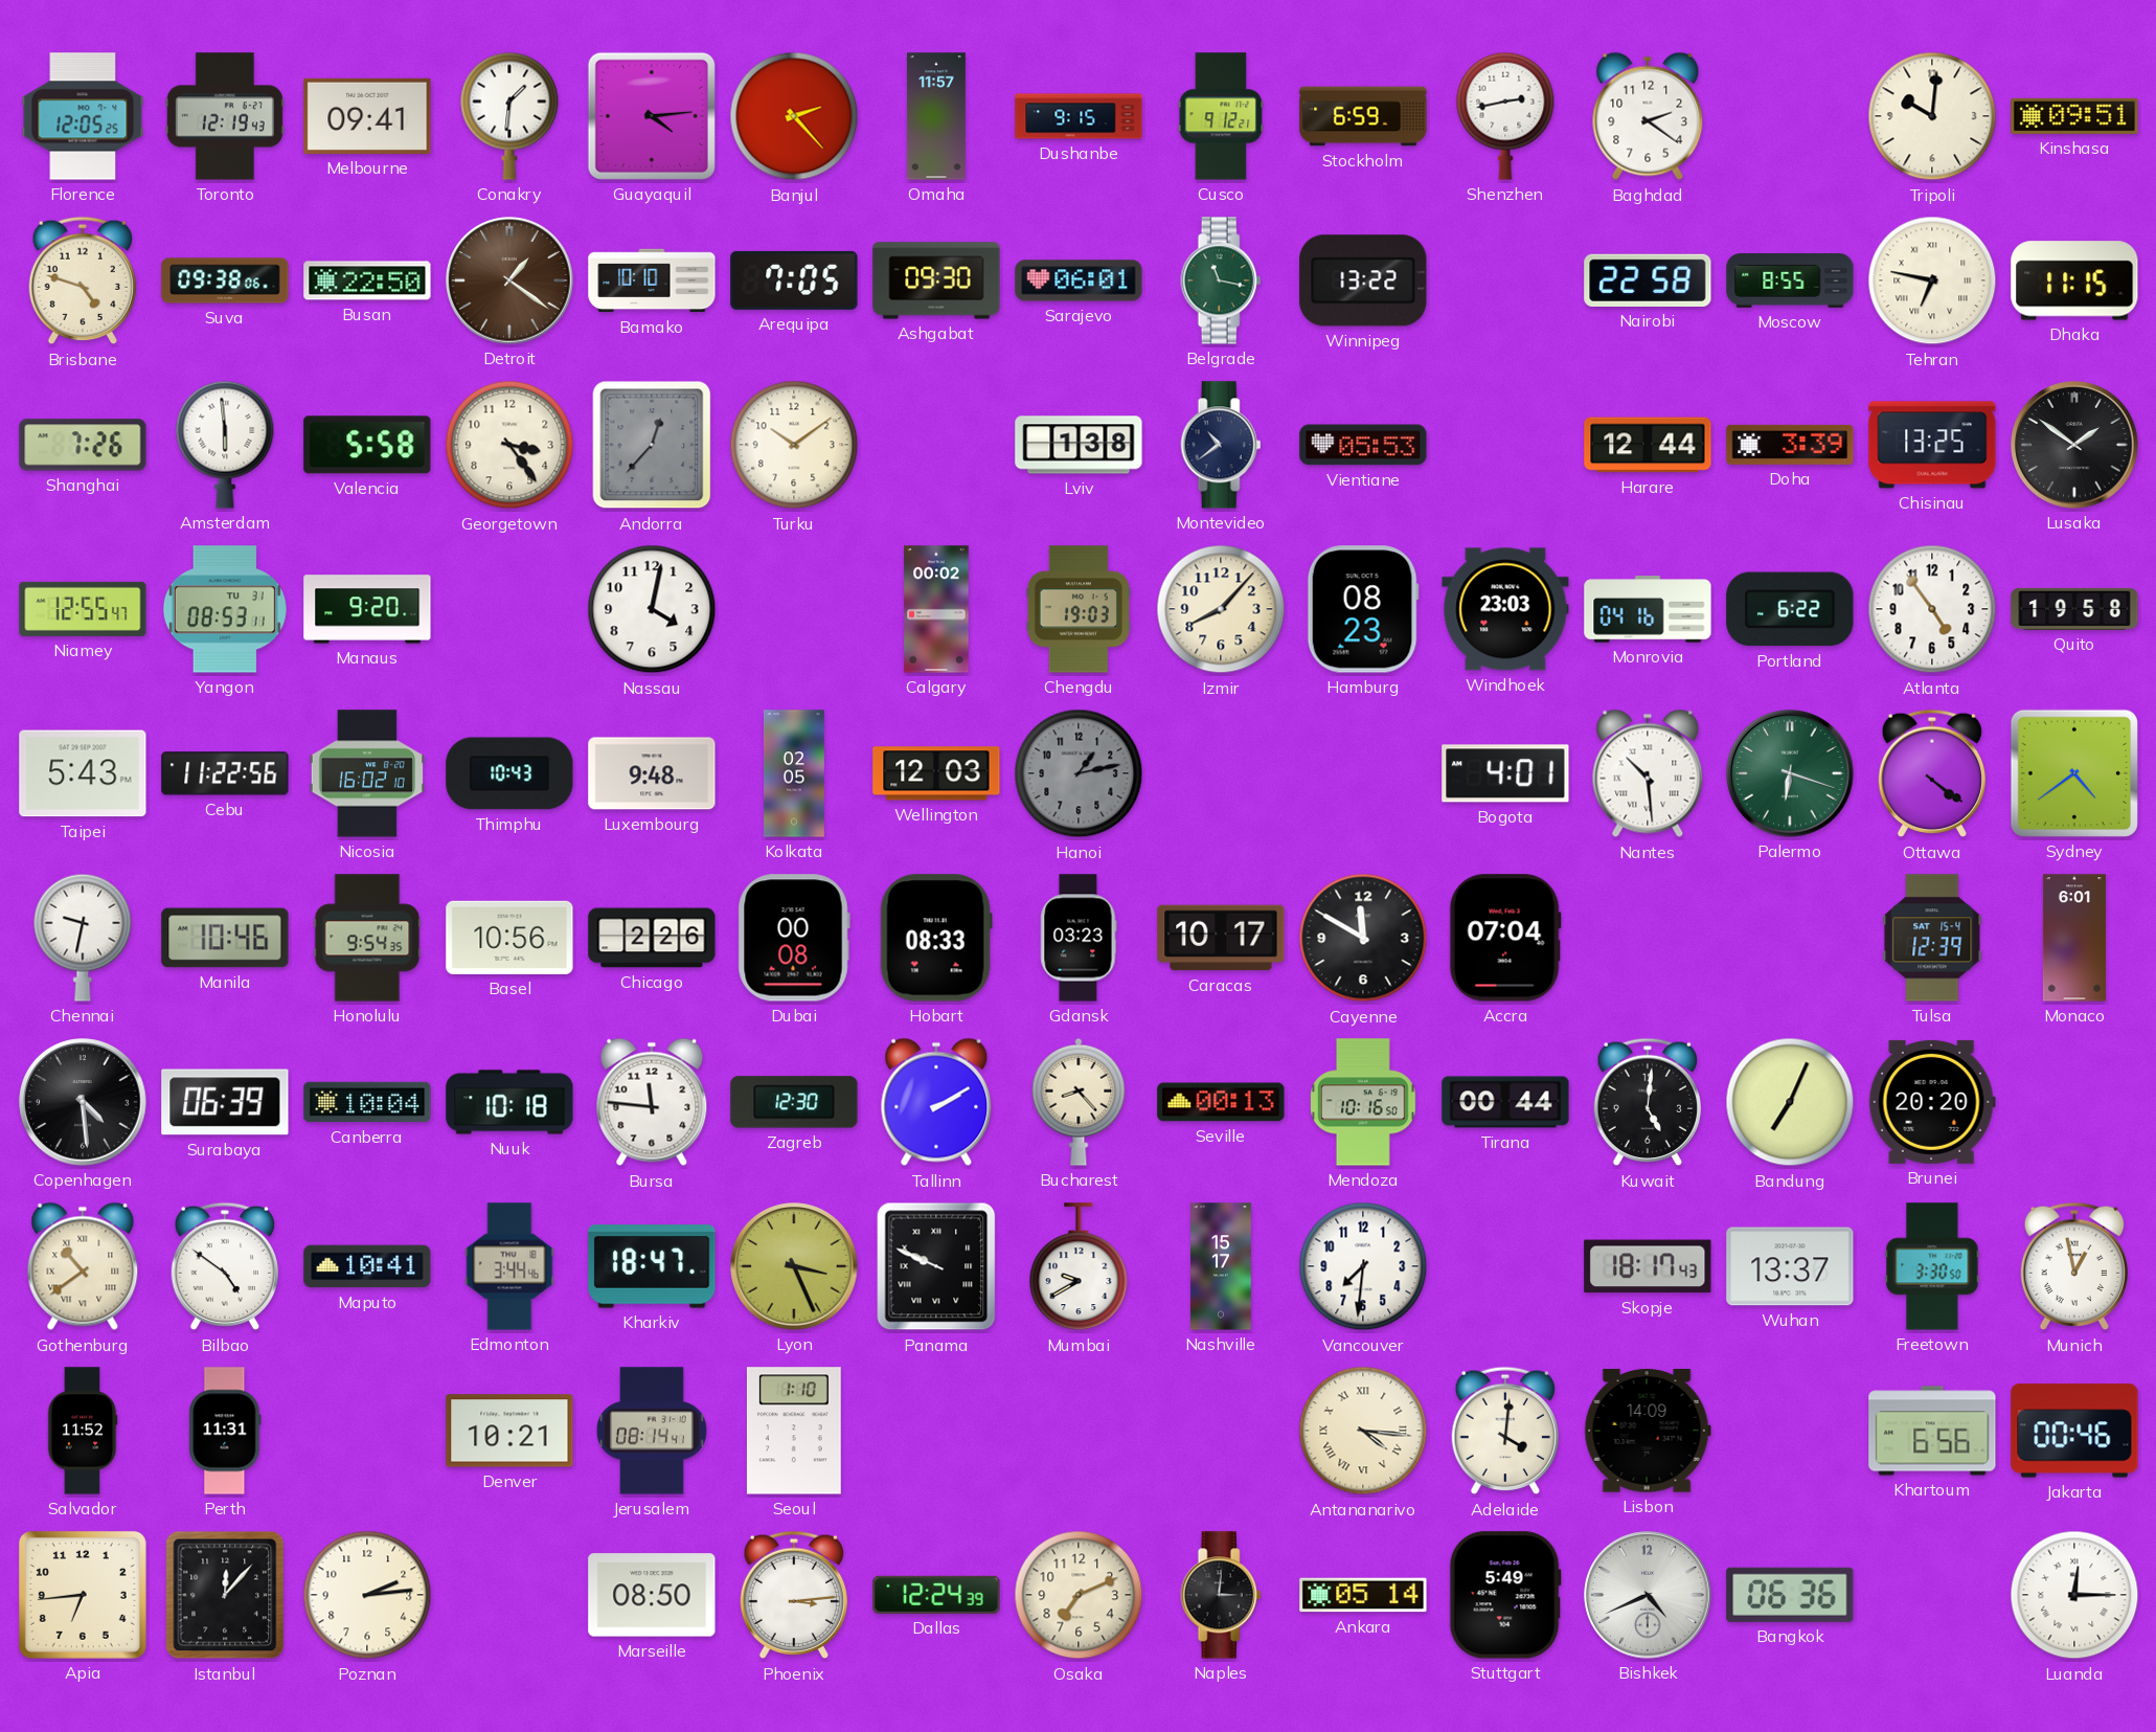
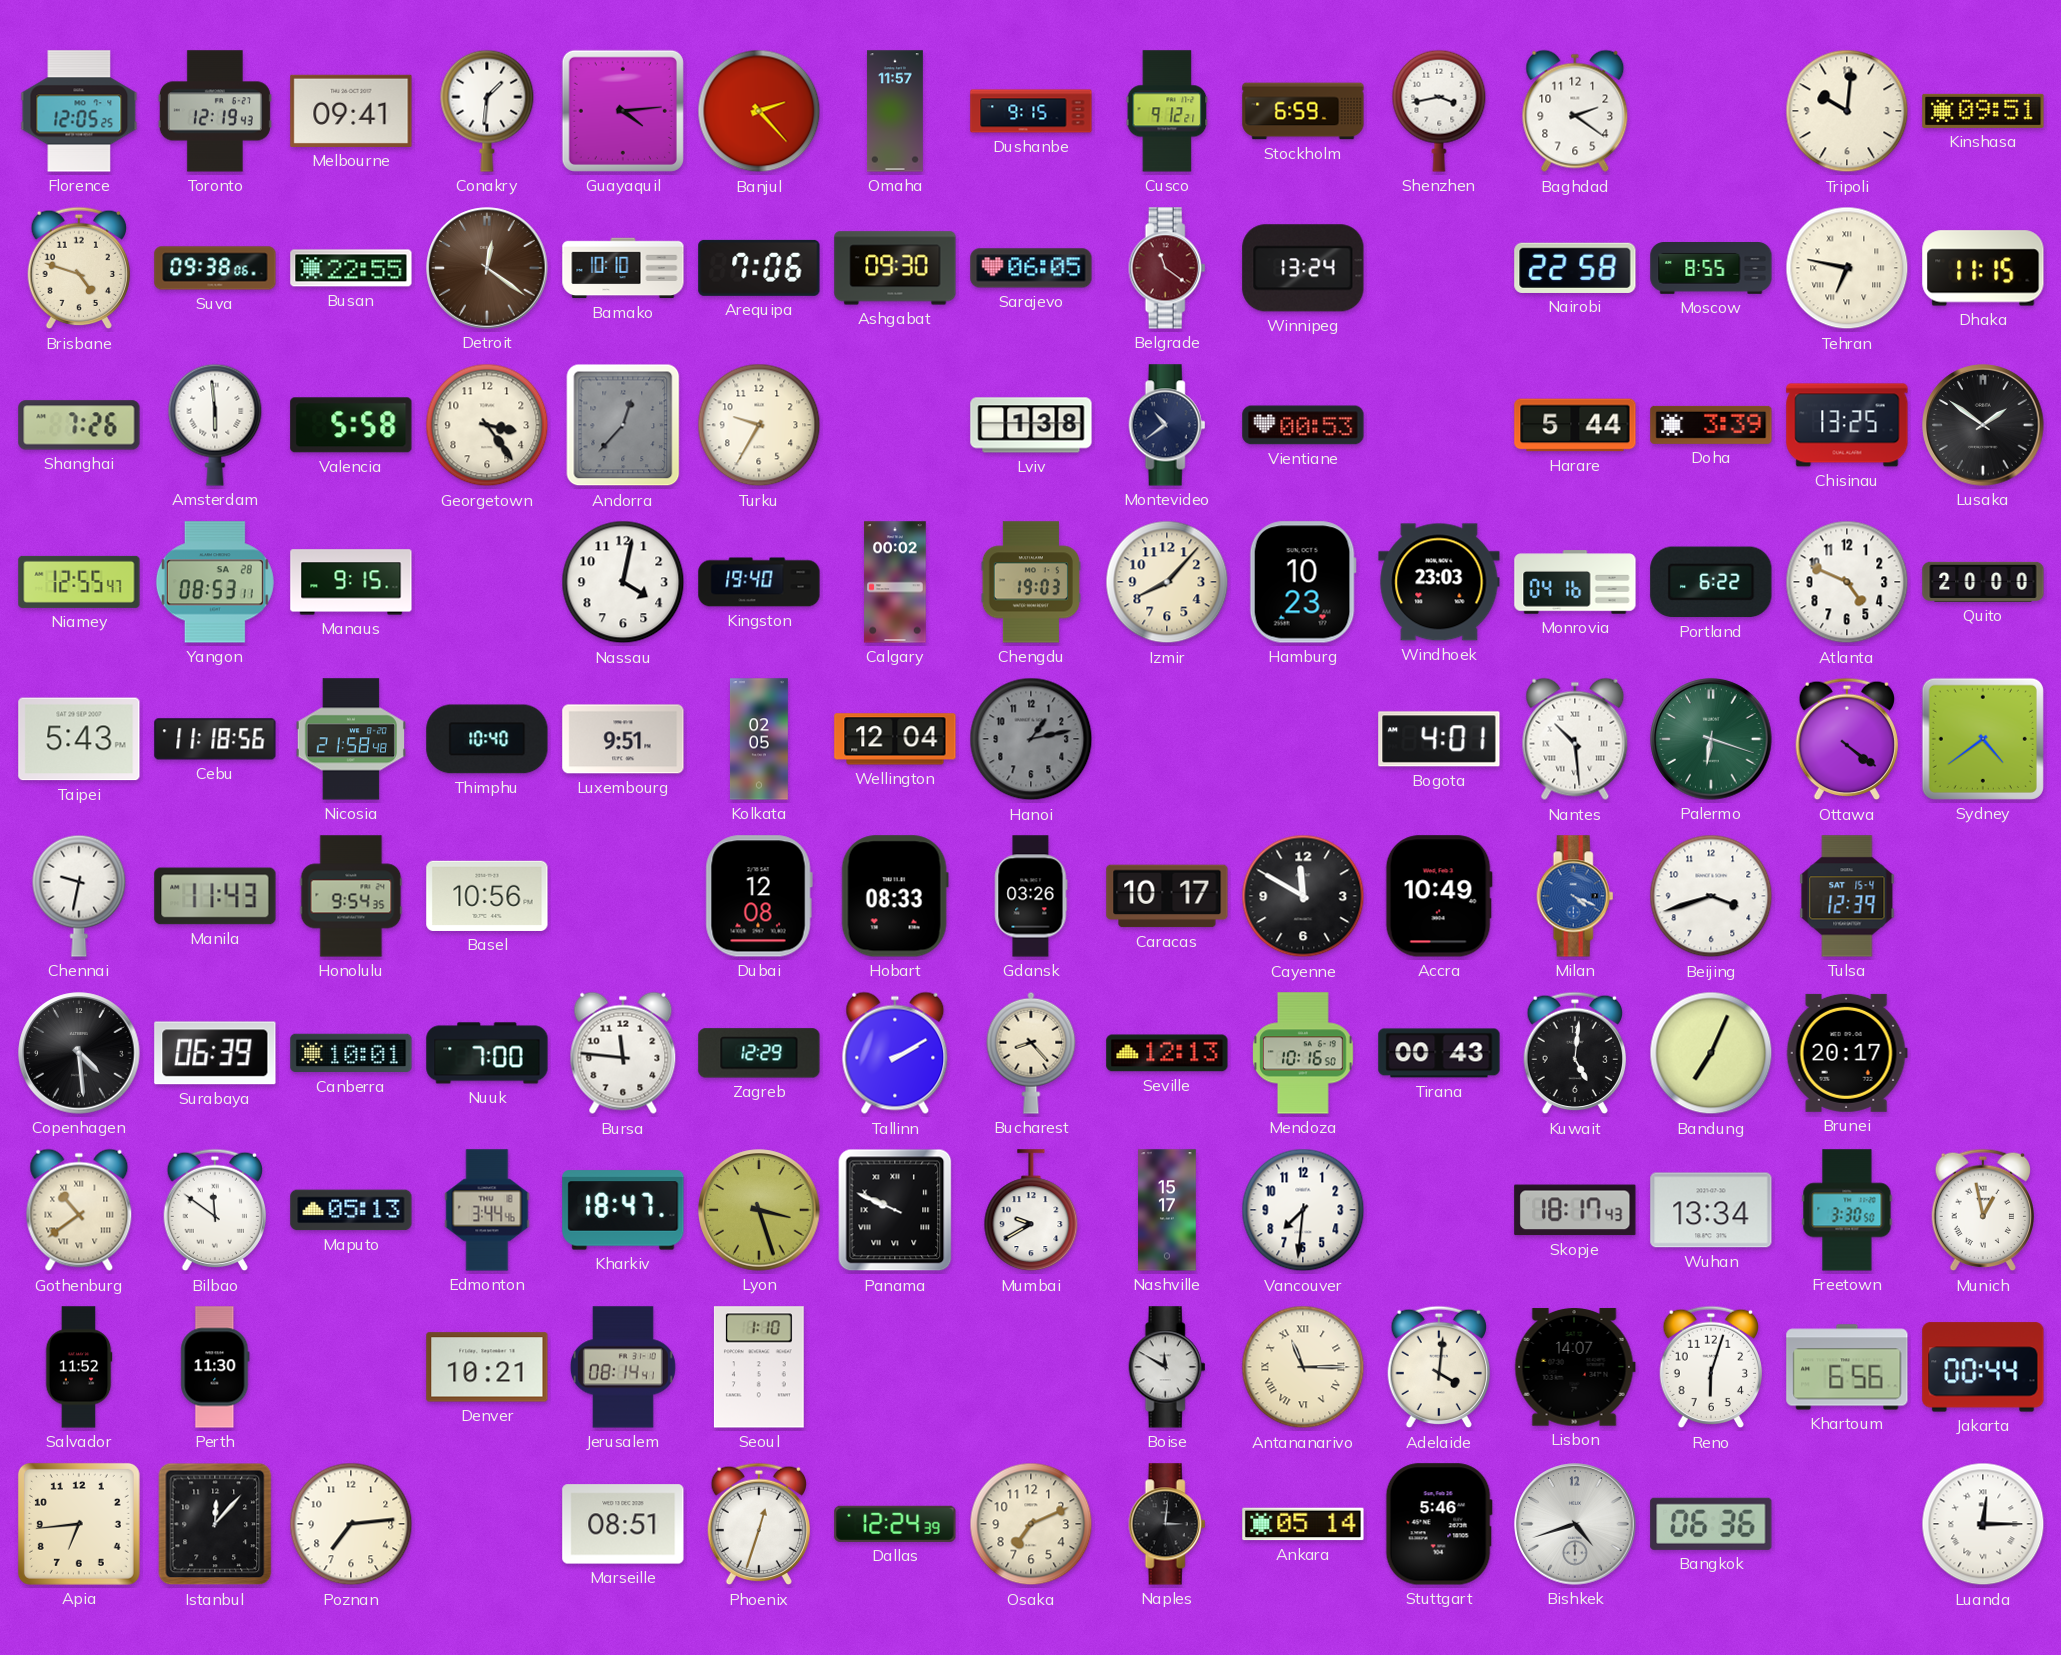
Shenzhen: 2:43 -> 3:43 (1439, 111)
Busan: 22:50 -> 22:55 (351, 268)
Detroit: 1:21 -> 12:21 (487, 268)
Arequipa: 7:05 -> 7:06 (759, 268)
Sarajevo: 06:01 -> 06:05 (1031, 268)
Belgrade: 11:17 -> 11:21 (1167, 268)
Belgrade dial: green -> burgundy (1167, 268)
Winnipeg: 13:22 -> 13:24 (1303, 268)
Turku: 10:09 -> 9:35 (759, 425)
Vientiane: 05:53 -> 00:53 (1303, 425)
Harare: 12:44 -> 5:44 (1575, 425)
Yangon date: TU 31 -> SA 28 (215, 582)
Manaus: 9:20 -> 9:15 (351, 582)
Kingston: none -> 19:40 (759, 582)
Hamburg: 08:23 -> 10:23 (1303, 582)
Atlanta: 4:54 -> 4:49 (1847, 582)
Quito: 19:58 -> 20:00 (1983, 582)
Cebu: 11:22 -> 11:18 (215, 739)
Nicosia: 16:02 -> 21:58 (351, 739)
Thimphu: 10:43 -> 10:40 (487, 739)
Luxembourg: 9:48 -> 9:51 (623, 739)
Wellington: 12:03 -> 12:04 (895, 739)
Manila: 10:46 -> 11:43 (215, 896)
Chicago: 2:26 -> none (652, 938)
Dubai: 00:08 -> 12:08 (759, 896)
Gdansk: 03:23 -> 03:26 (1031, 896)
Accra: 07:04 -> 10:49 (1439, 896)
Milan: none -> 4:19 (1575, 896)
Beijing: none -> 3:42 (1711, 896)
Monaco: 6:01 -> none (2074, 938)
Canberra: 10:04 -> 10:01 (351, 1053)
Nuuk: 10:18 -> 7:00 (487, 1053)
Zagreb: 12:30 -> 12:29 (759, 1053)
Seville: 00:13 -> 12:13 (1167, 1053)
Tirana: 00:44 -> 00:43 (1439, 1053)
Brunei: 20:20 -> 20:17 (1847, 1053)
Bilbao: 4:51 -> 11:51 (215, 1210)
Maputo: 10:41 -> 05:13 (351, 1210)
Lyon: 3:26 -> 3:27 (759, 1210)
Wuhan: 13:37 -> 13:34 (1711, 1210)
Perth: 11:31 -> 11:30 (215, 1367)
Boise: none -> 11:50 (1167, 1367)
Antananarivo: 4:16 -> 11:15 (1303, 1367)
Lisbon: 14:09 -> 14:07 (1575, 1367)
Reno: none -> 6:03 (1711, 1367)
Jakarta: 00:46 -> 00:44 (1983, 1367)
Poznan: 2:14 -> 7:14 (351, 1524)
Marseille: 08:50 -> 08:51 (623, 1524)
Phoenix: 3:14 -> 12:33 (759, 1524)
Stuttgart: 5:49 -> 5:46 (1439, 1524)
Bishkek: 4:41 -> 4:42 (1575, 1524)
